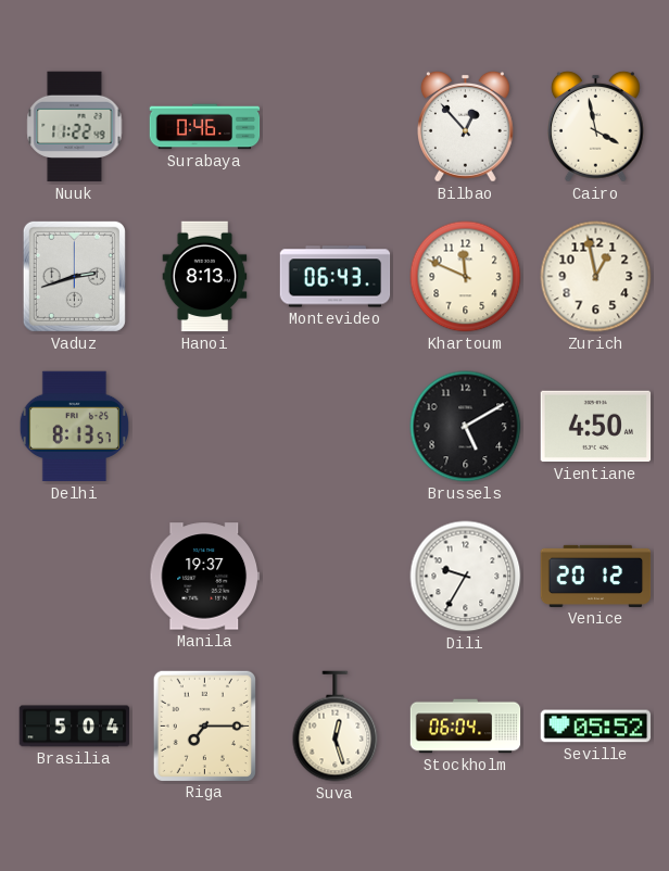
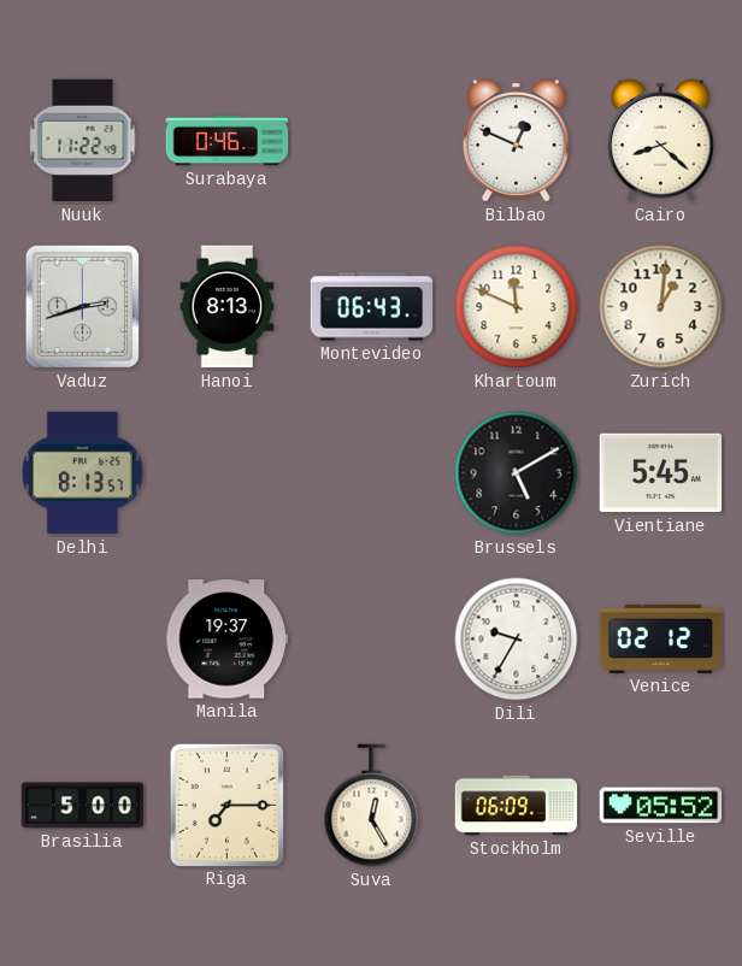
Bilbao: 12:53 -> 12:49 (517, 141)
Cairo: 3:58 -> 8:22 (661, 141)
Zurich: 12:58 -> 1:01 (661, 307)
Vientiane: 4:50 -> 5:45 (661, 473)
Venice: 20:12 -> 02:12 (661, 638)
Brasilia: 5:04 -> 5:00 (83, 806)
Suva: 12:27 -> 12:25 (372, 806)
Stockholm: 06:04 -> 06:09 (517, 806)
